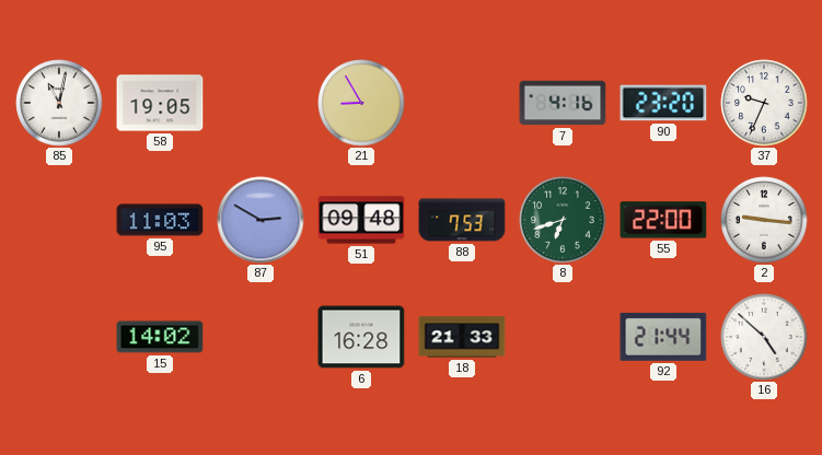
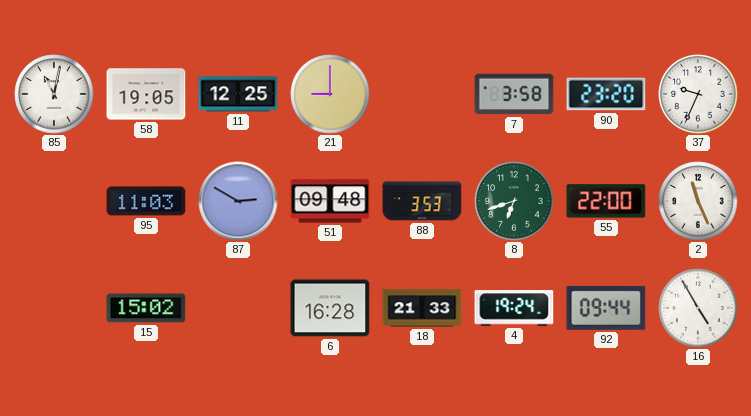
11: none -> 12:25 (238, 94)
21: 8:55 -> 9:00 (330, 94)
7: 4:16 -> 3:58 (514, 94)
88: 7:53 -> 3:53 (422, 201)
2: 9:16 -> 11:26 (698, 201)
15: 14:02 -> 15:02 (146, 308)
4: none -> 19:24 (514, 308)
92: 21:44 -> 09:44 (606, 308)
16: 4:52 -> 4:55 (698, 308)
